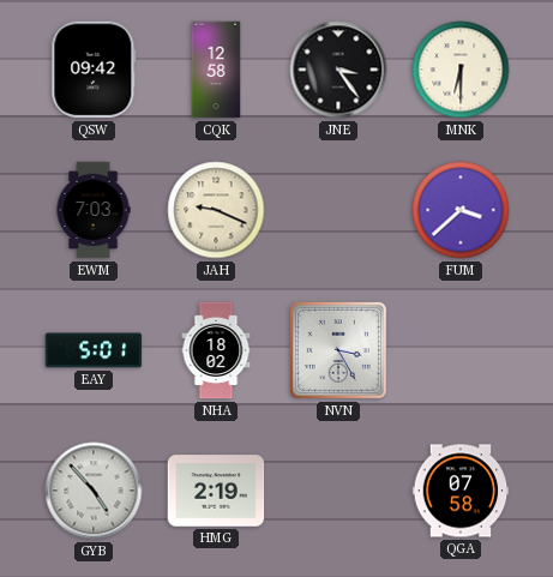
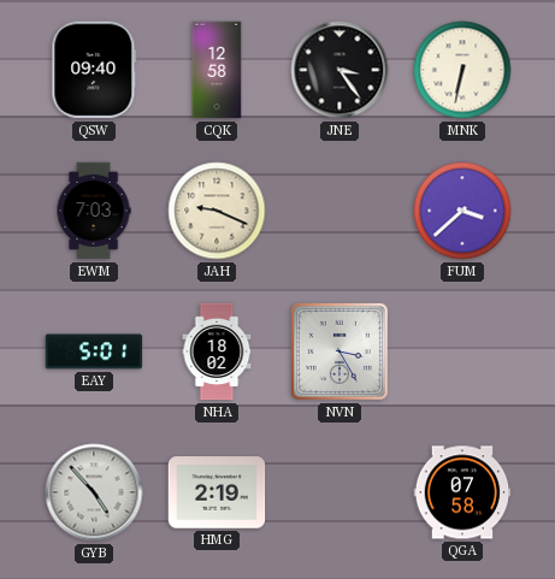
QSW: 09:42 -> 09:40 (94, 70)
MNK: 6:30 -> 6:32 (462, 70)
